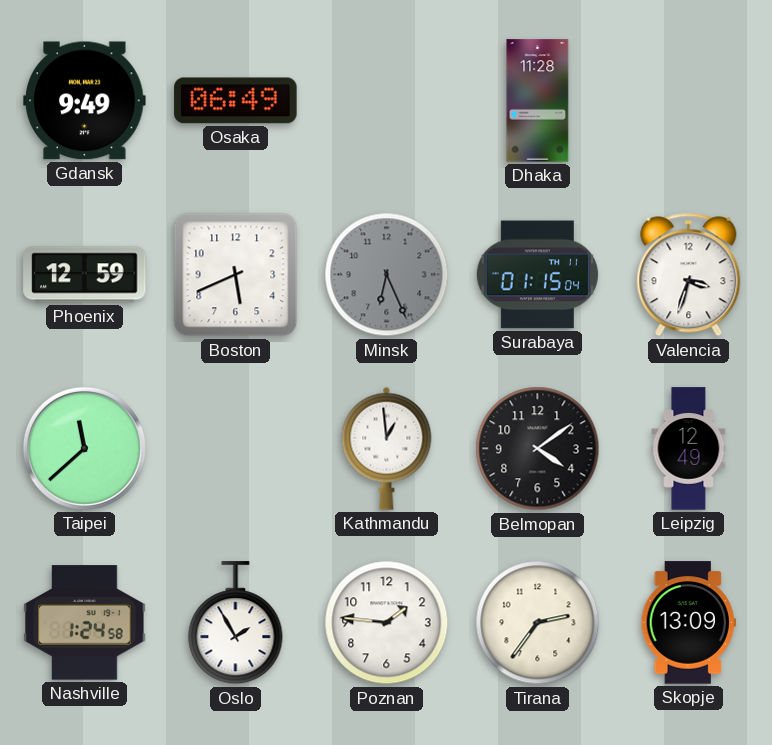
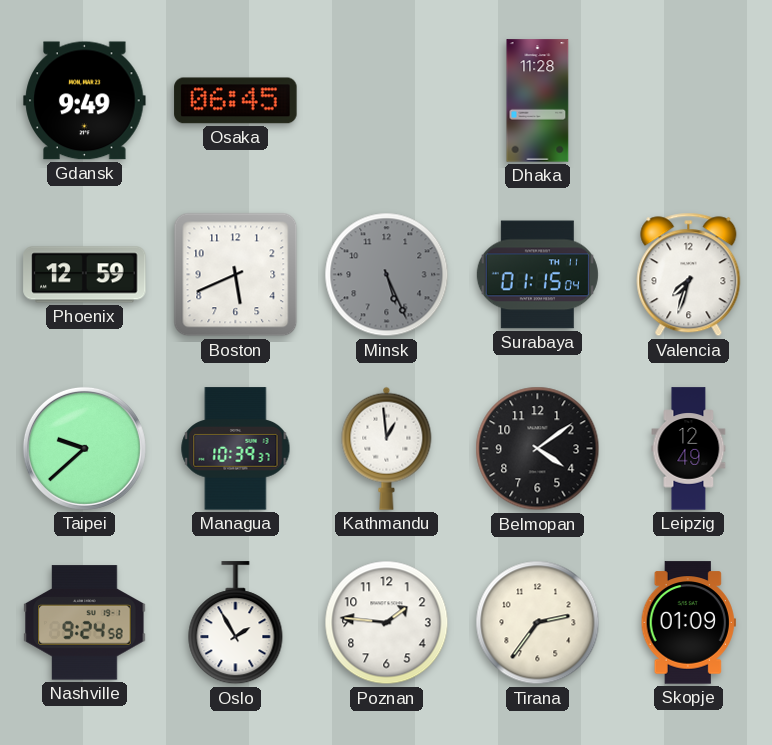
Osaka: 06:49 -> 06:45 (236, 101)
Minsk: 6:26 -> 5:26 (387, 275)
Valencia: 3:33 -> 7:33 (689, 275)
Taipei: 11:38 -> 9:38 (84, 448)
Managua: none -> 10:39 (236, 449)
Nashville: 1:24 -> 9:24 (85, 623)
Skopje: 13:09 -> 01:09 (688, 623)
